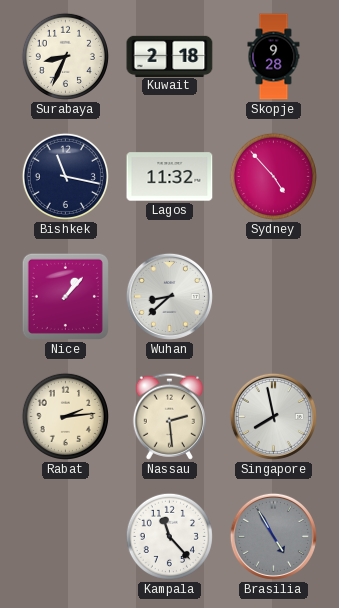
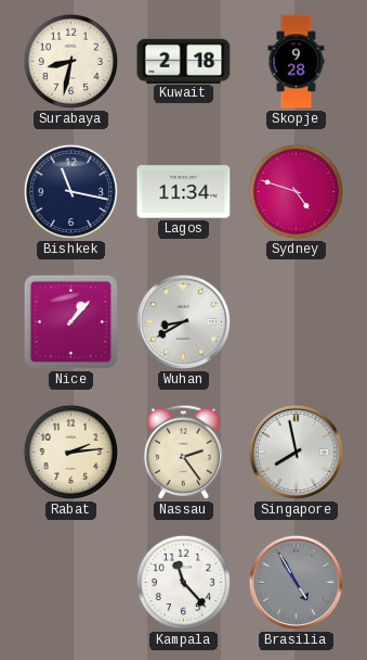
Surabaya: 8:34 -> 8:32 (70, 61)
Lagos: 11:32 -> 11:34 (184, 192)
Sydney: 4:53 -> 4:48 (296, 191)
Wuhan: 8:38 -> 8:40 (183, 321)
Nassau: 2:29 -> 2:24 (183, 452)
